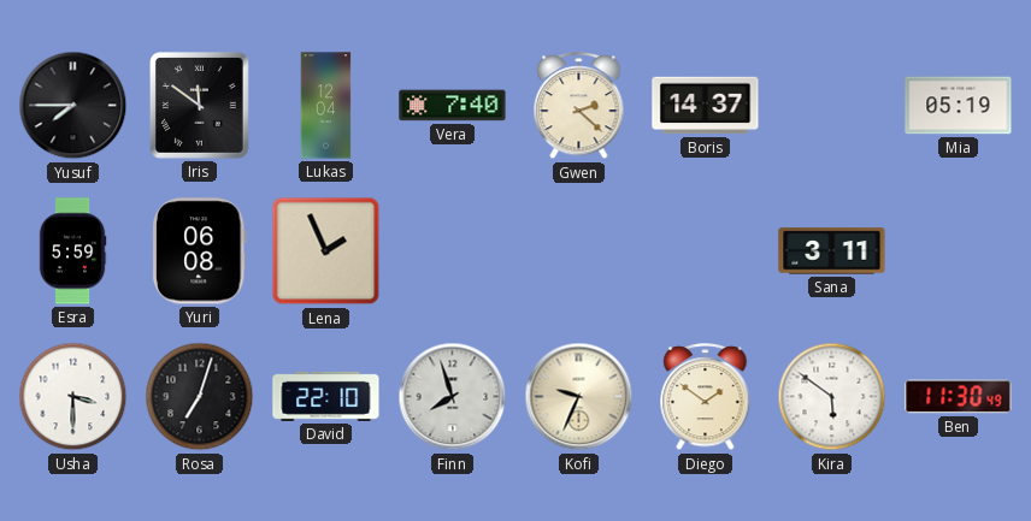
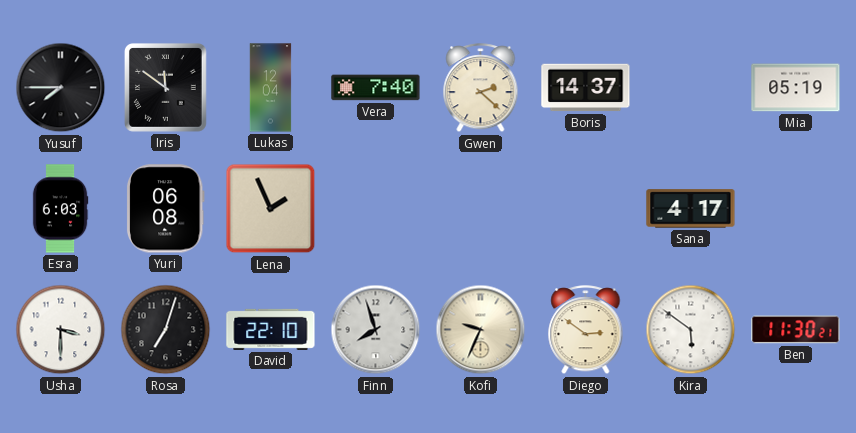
Esra: 5:59 -> 6:03 (60, 209)
Sana: 3:11 -> 4:17 (691, 209)
Diego: 1:51 -> 2:51 (586, 330)
Ben: 11:30:49 -> 11:30:21 (796, 330)
